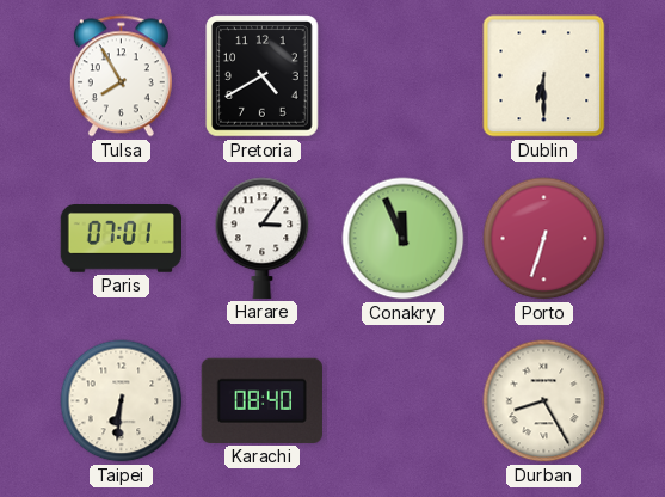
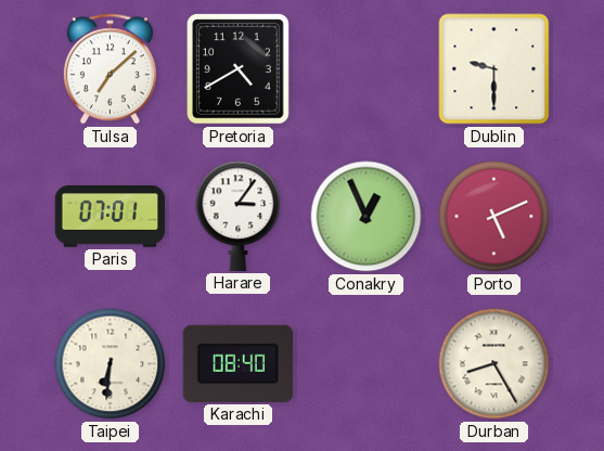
Tulsa: 7:55 -> 7:08 (110, 69)
Dublin: 6:30 -> 9:30 (494, 69)
Conakry: 11:56 -> 12:56 (367, 217)
Porto: 6:33 -> 5:11 (494, 217)
